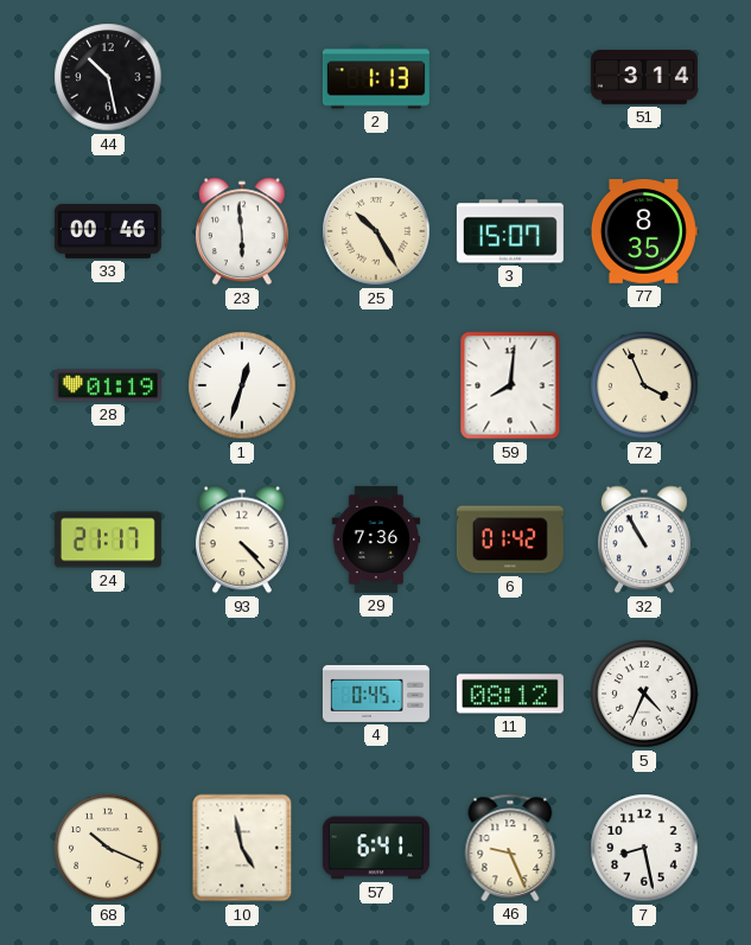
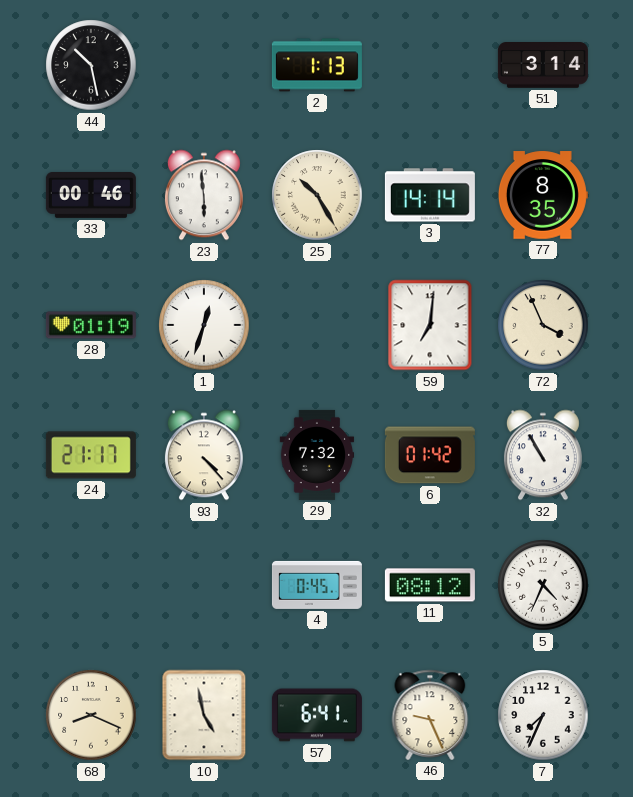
3: 15:07 -> 14:14 (430, 195)
59: 8:01 -> 7:01 (430, 325)
29: 7:36 -> 7:32 (317, 455)
68: 10:19 -> 8:19 (91, 715)
7: 8:28 -> 7:34 (543, 715)
